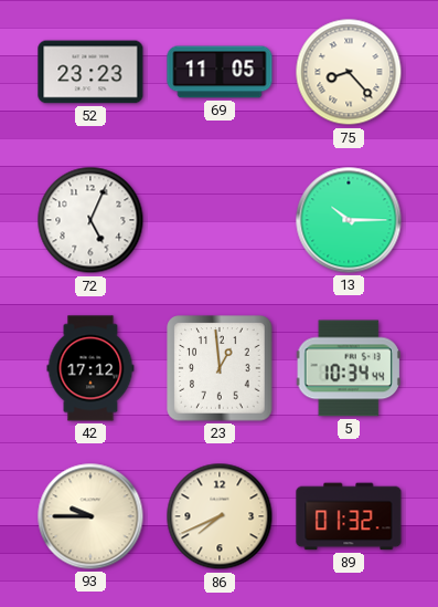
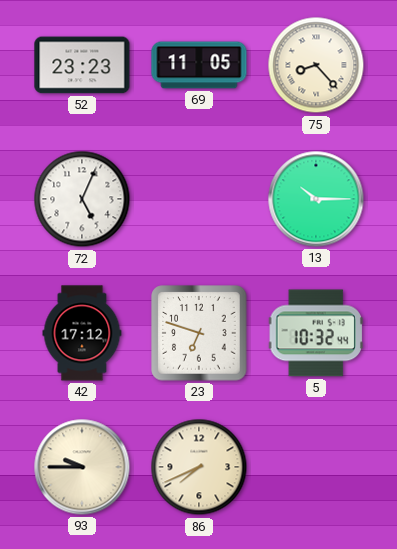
23: 12:59 -> 6:48 (199, 333)
5: 10:34 -> 10:32 (316, 333)
89: 01:32 -> none (349, 516)
